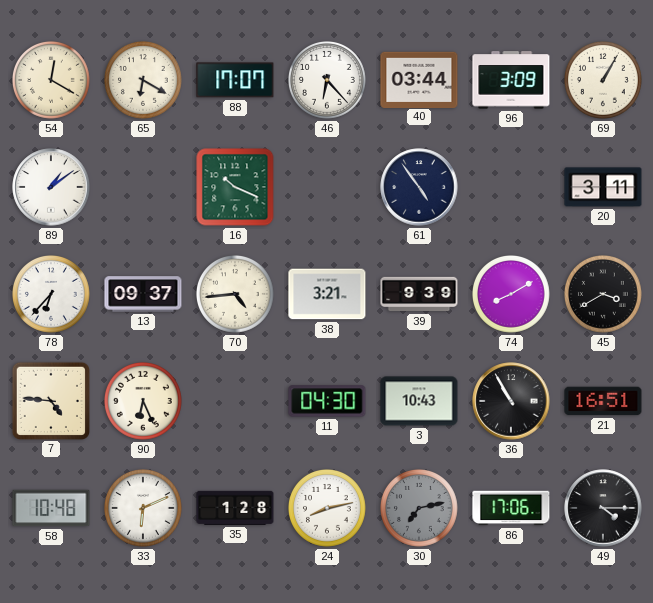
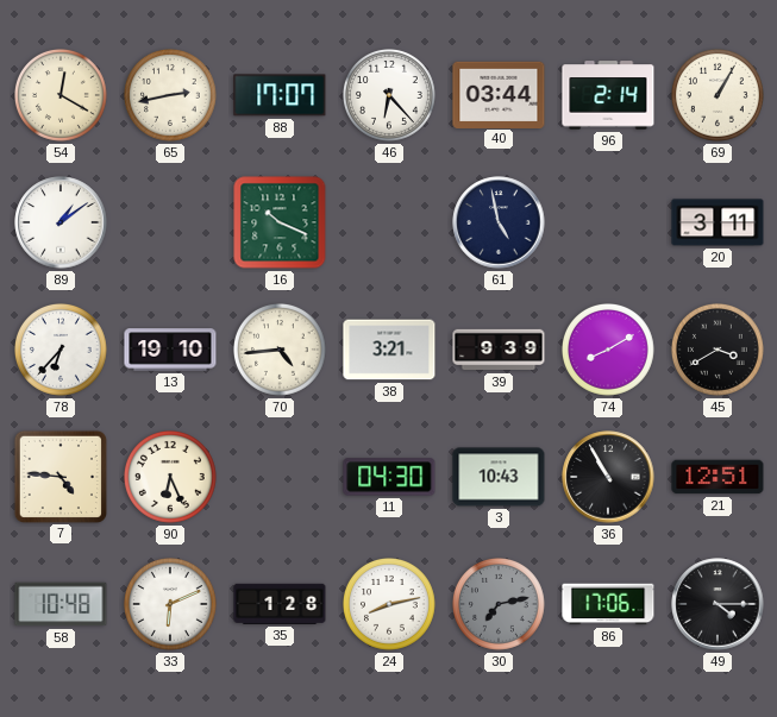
65: 6:20 -> 2:43 (171, 96)
96: 3:09 -> 2:14 (608, 95)
61: 4:54 -> 4:58 (499, 222)
13: 09:37 -> 19:10 (170, 350)
21: 16:51 -> 12:51 (718, 477)
